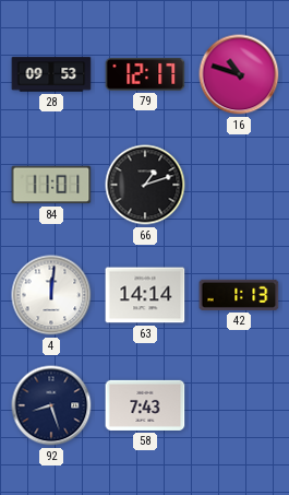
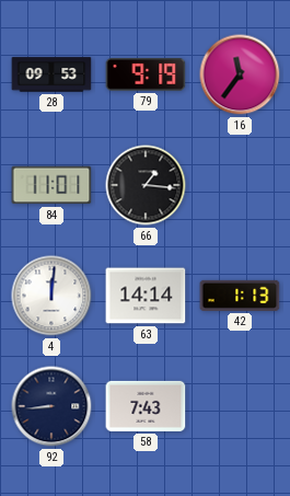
79: 12:17 -> 9:19 (146, 76)
16: 10:48 -> 11:36 (240, 74)
66: 1:12 -> 1:16 (146, 185)
92: 8:27 -> 8:44 (51, 406)
